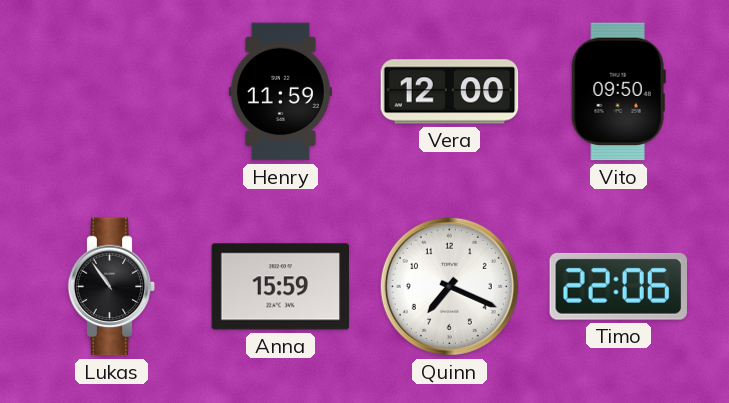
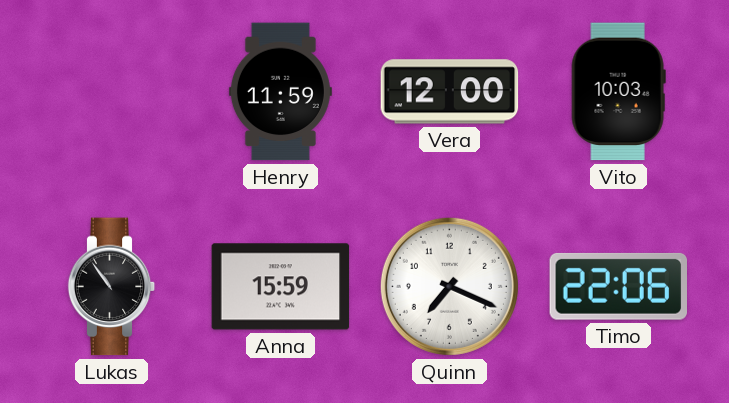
Vito: 09:50 -> 10:03 (618, 92)
